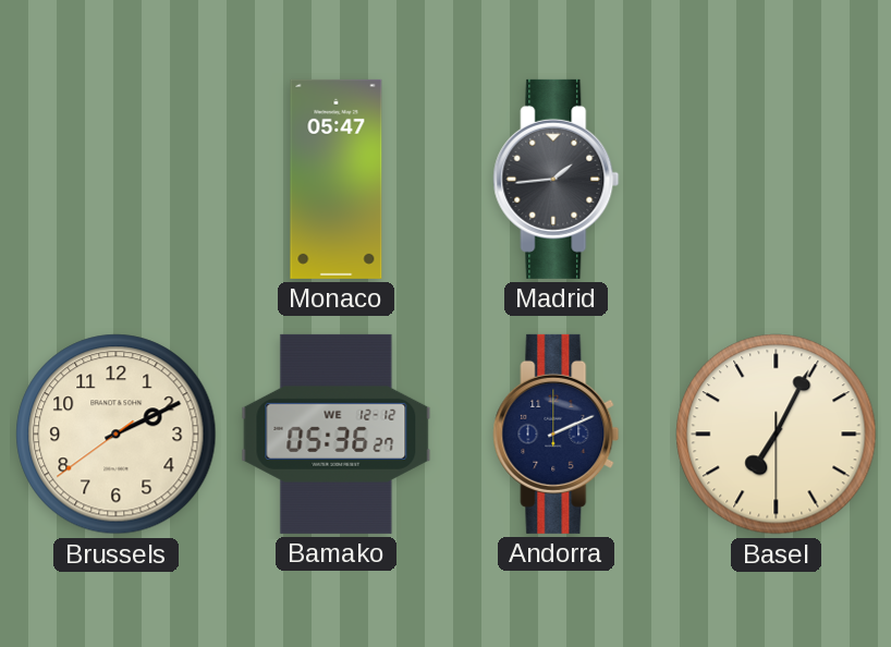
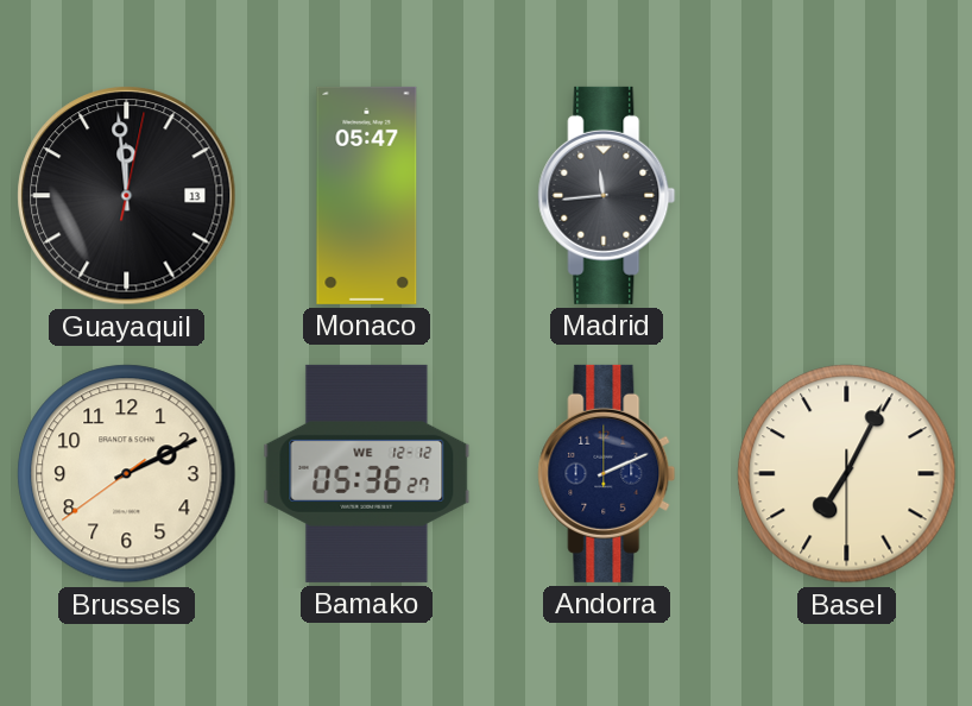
Guayaquil: none -> 11:59 (127, 196)
Madrid: 1:44 -> 11:44 (607, 195)
